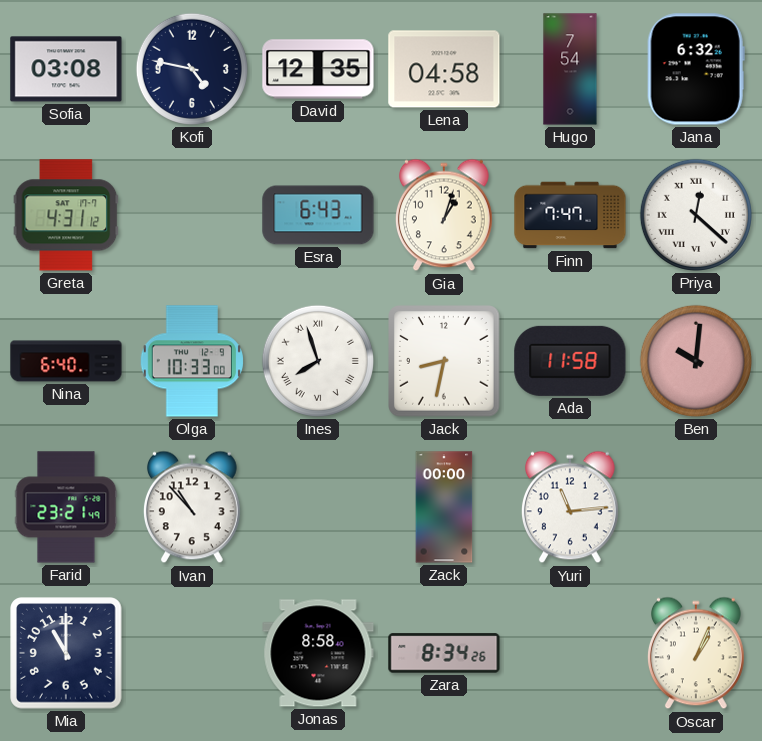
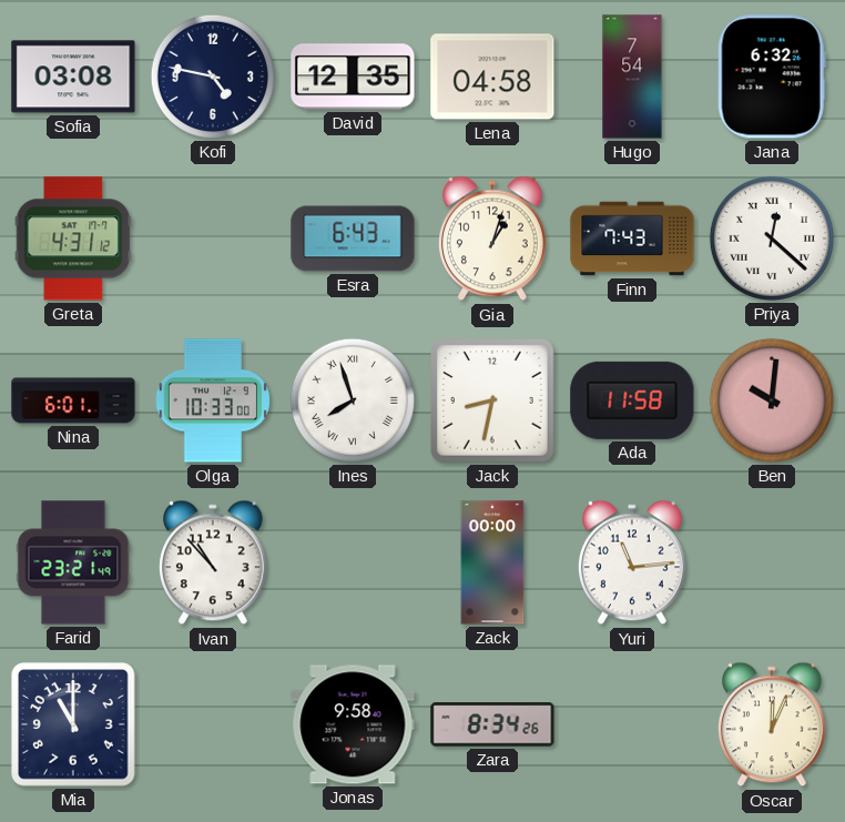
Finn: 7:47 -> 7:43 (632, 239)
Nina: 6:40 -> 6:01 (73, 400)
Jonas: 8:58 -> 9:58 (353, 724)
Oscar: 1:04 -> 12:04 (772, 724)
